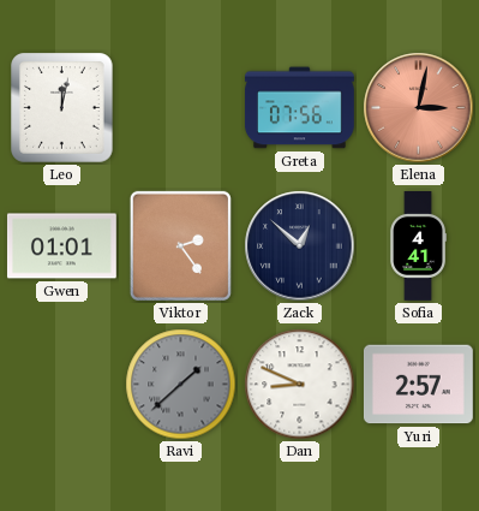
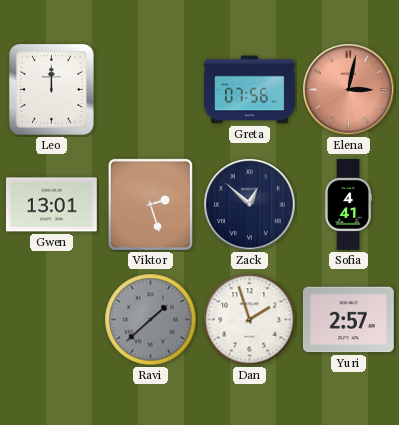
Leo: 12:02 -> 12:00 (52, 90)
Gwen: 01:01 -> 13:01 (51, 205)
Viktor: 2:24 -> 2:27 (150, 204)
Dan: 8:49 -> 1:57 (250, 320)
